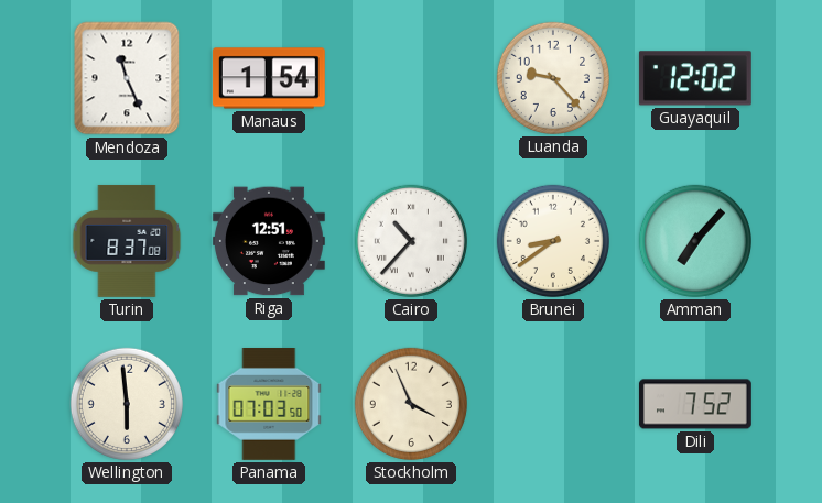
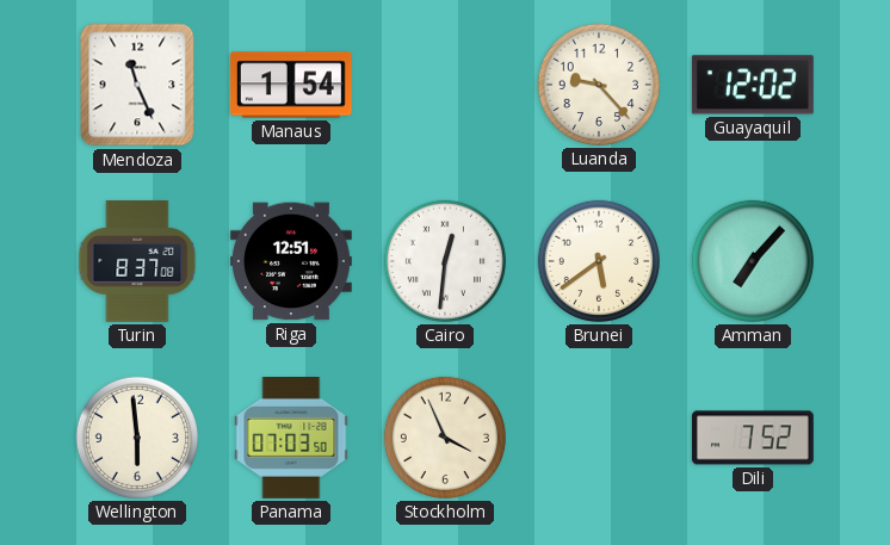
Cairo: 10:37 -> 12:31 (445, 261)
Brunei: 8:39 -> 5:39 (599, 261)
